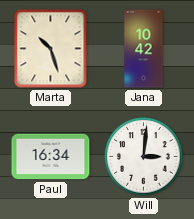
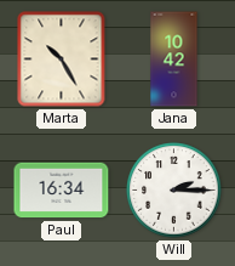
Marta: 10:27 -> 10:25 (62, 60)
Will: 3:01 -> 2:15 (174, 191)
